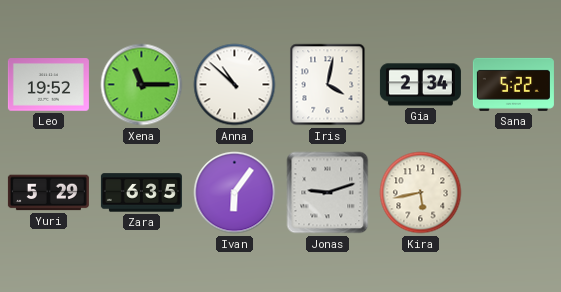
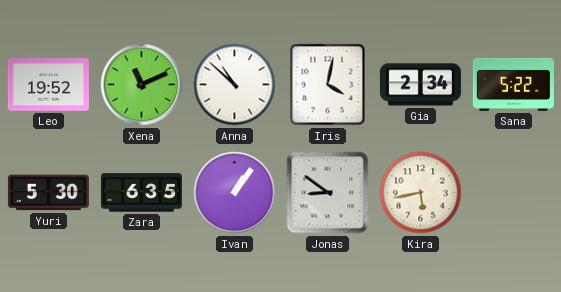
Xena: 11:15 -> 11:11 (142, 85)
Yuri: 5:29 -> 5:30 (48, 193)
Ivan: 6:06 -> 1:06 (235, 193)
Jonas: 9:12 -> 8:51 (328, 193)
